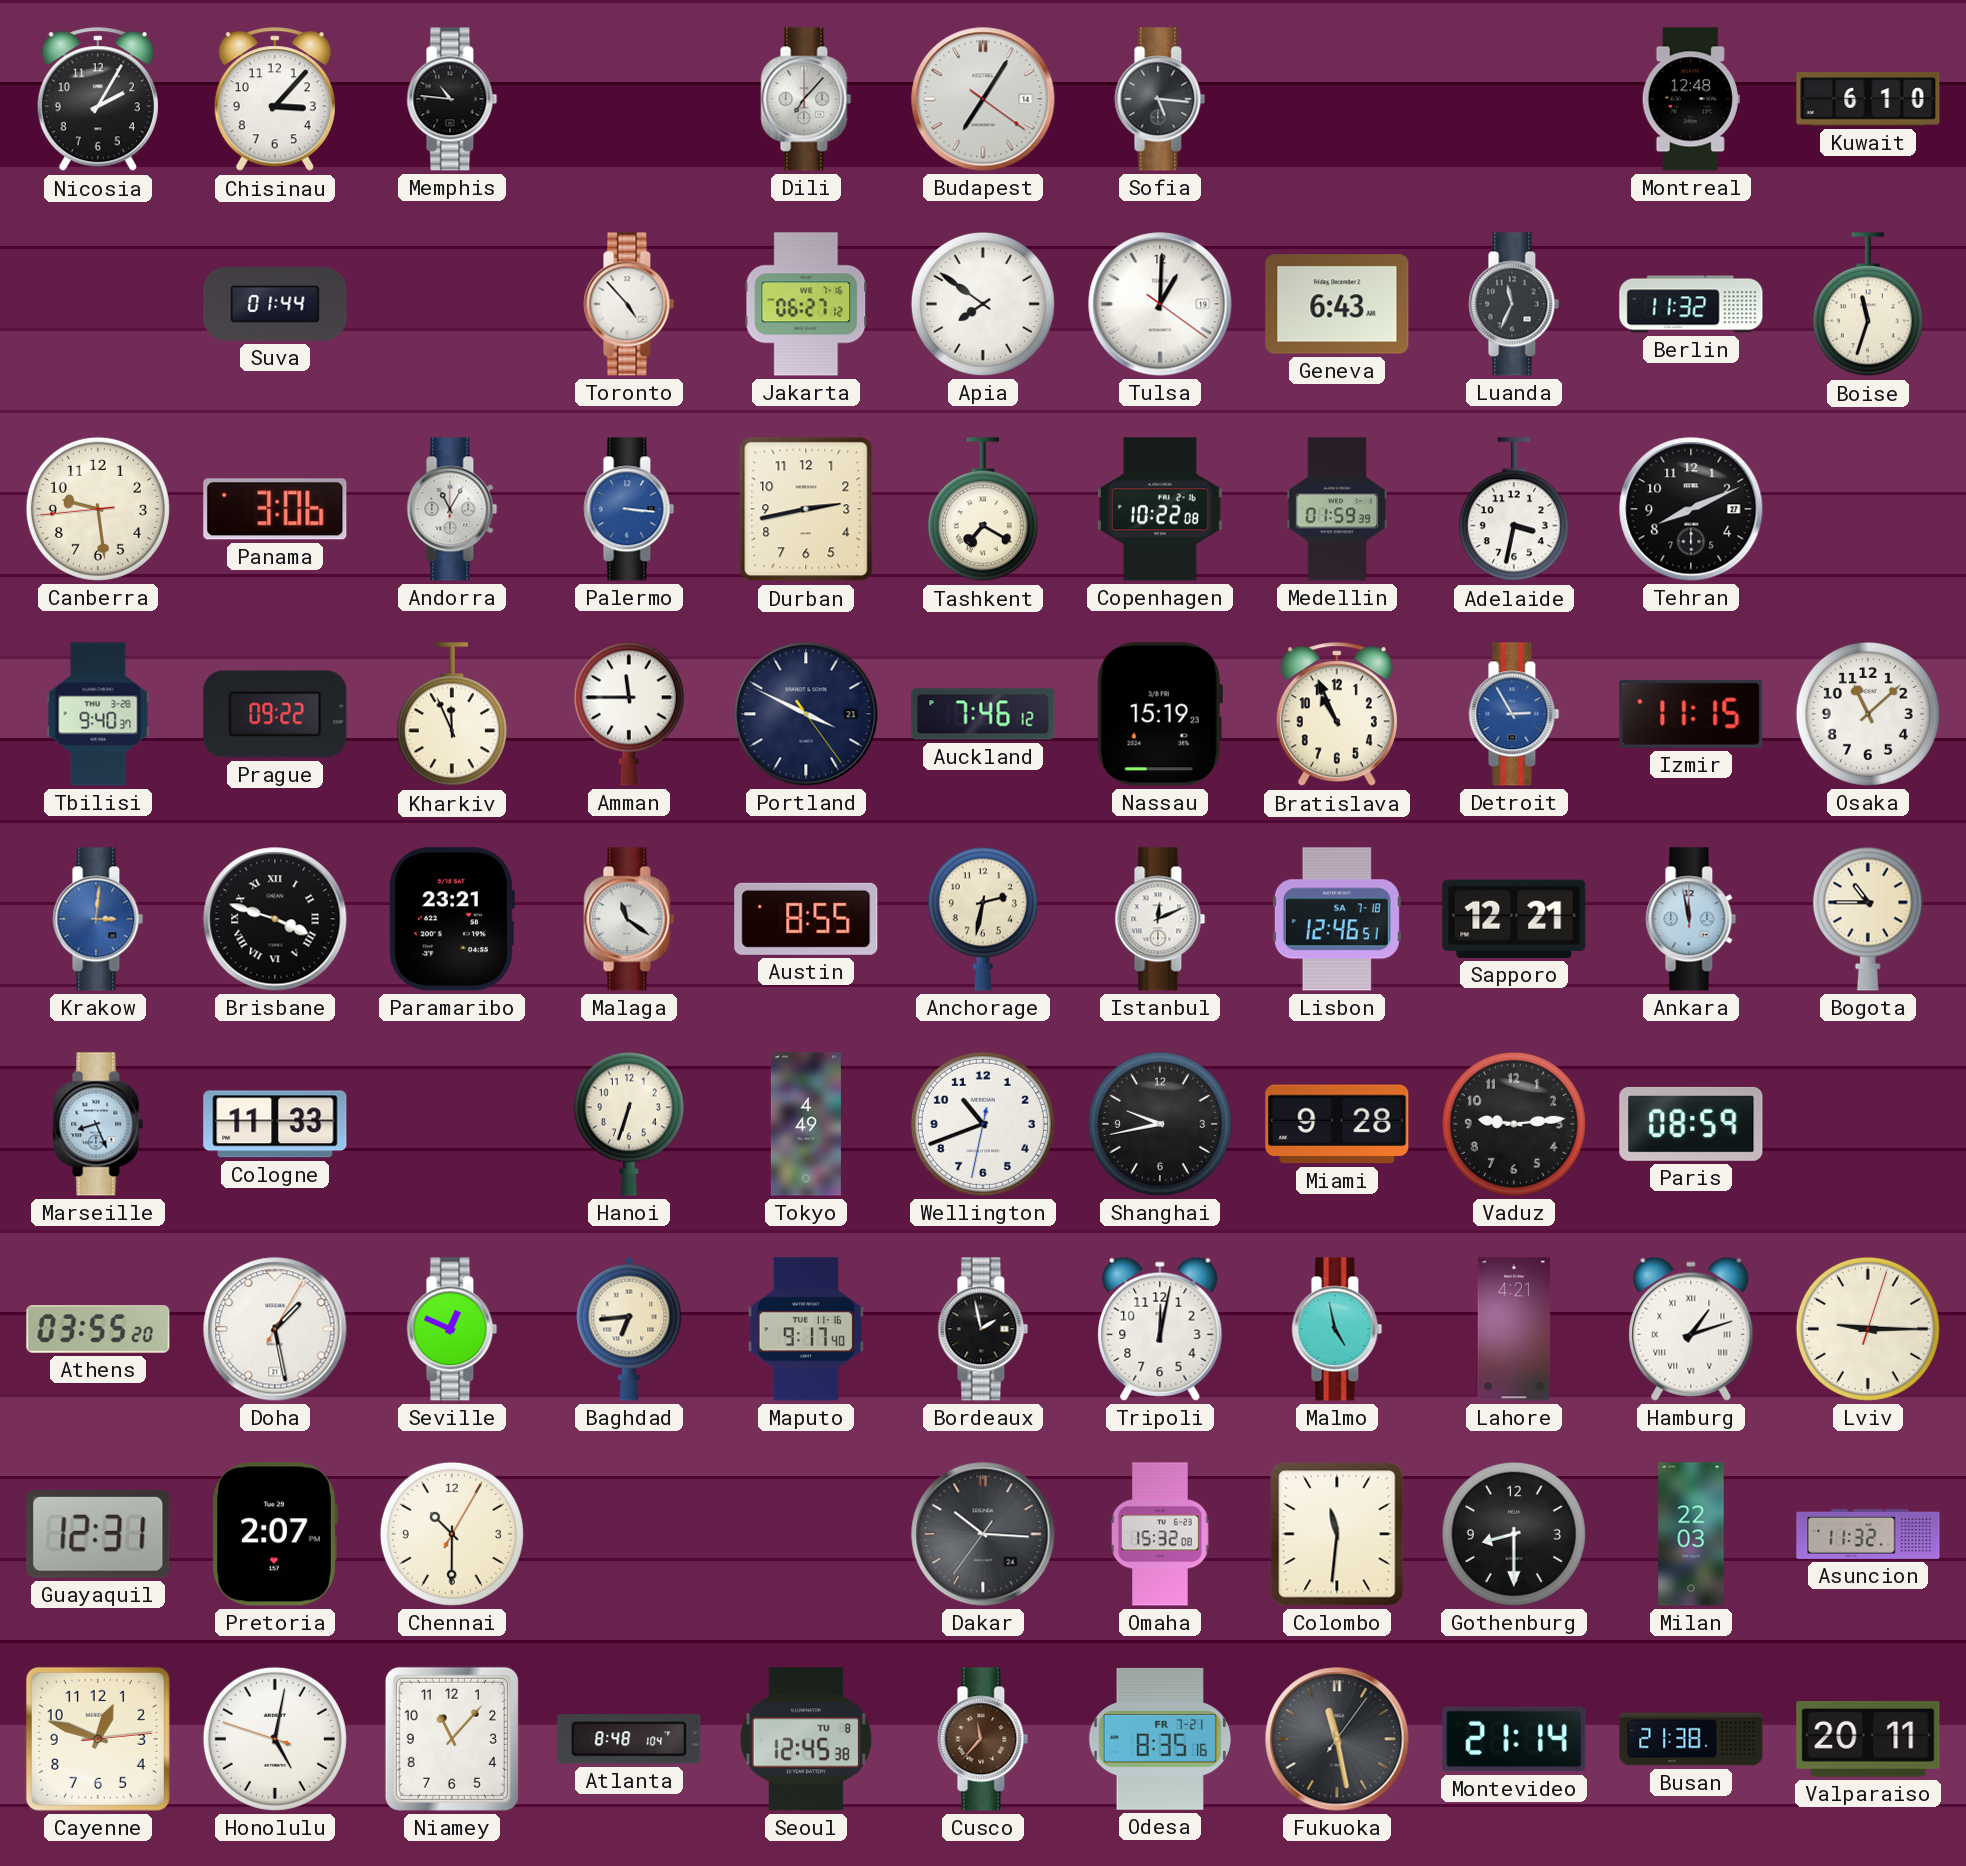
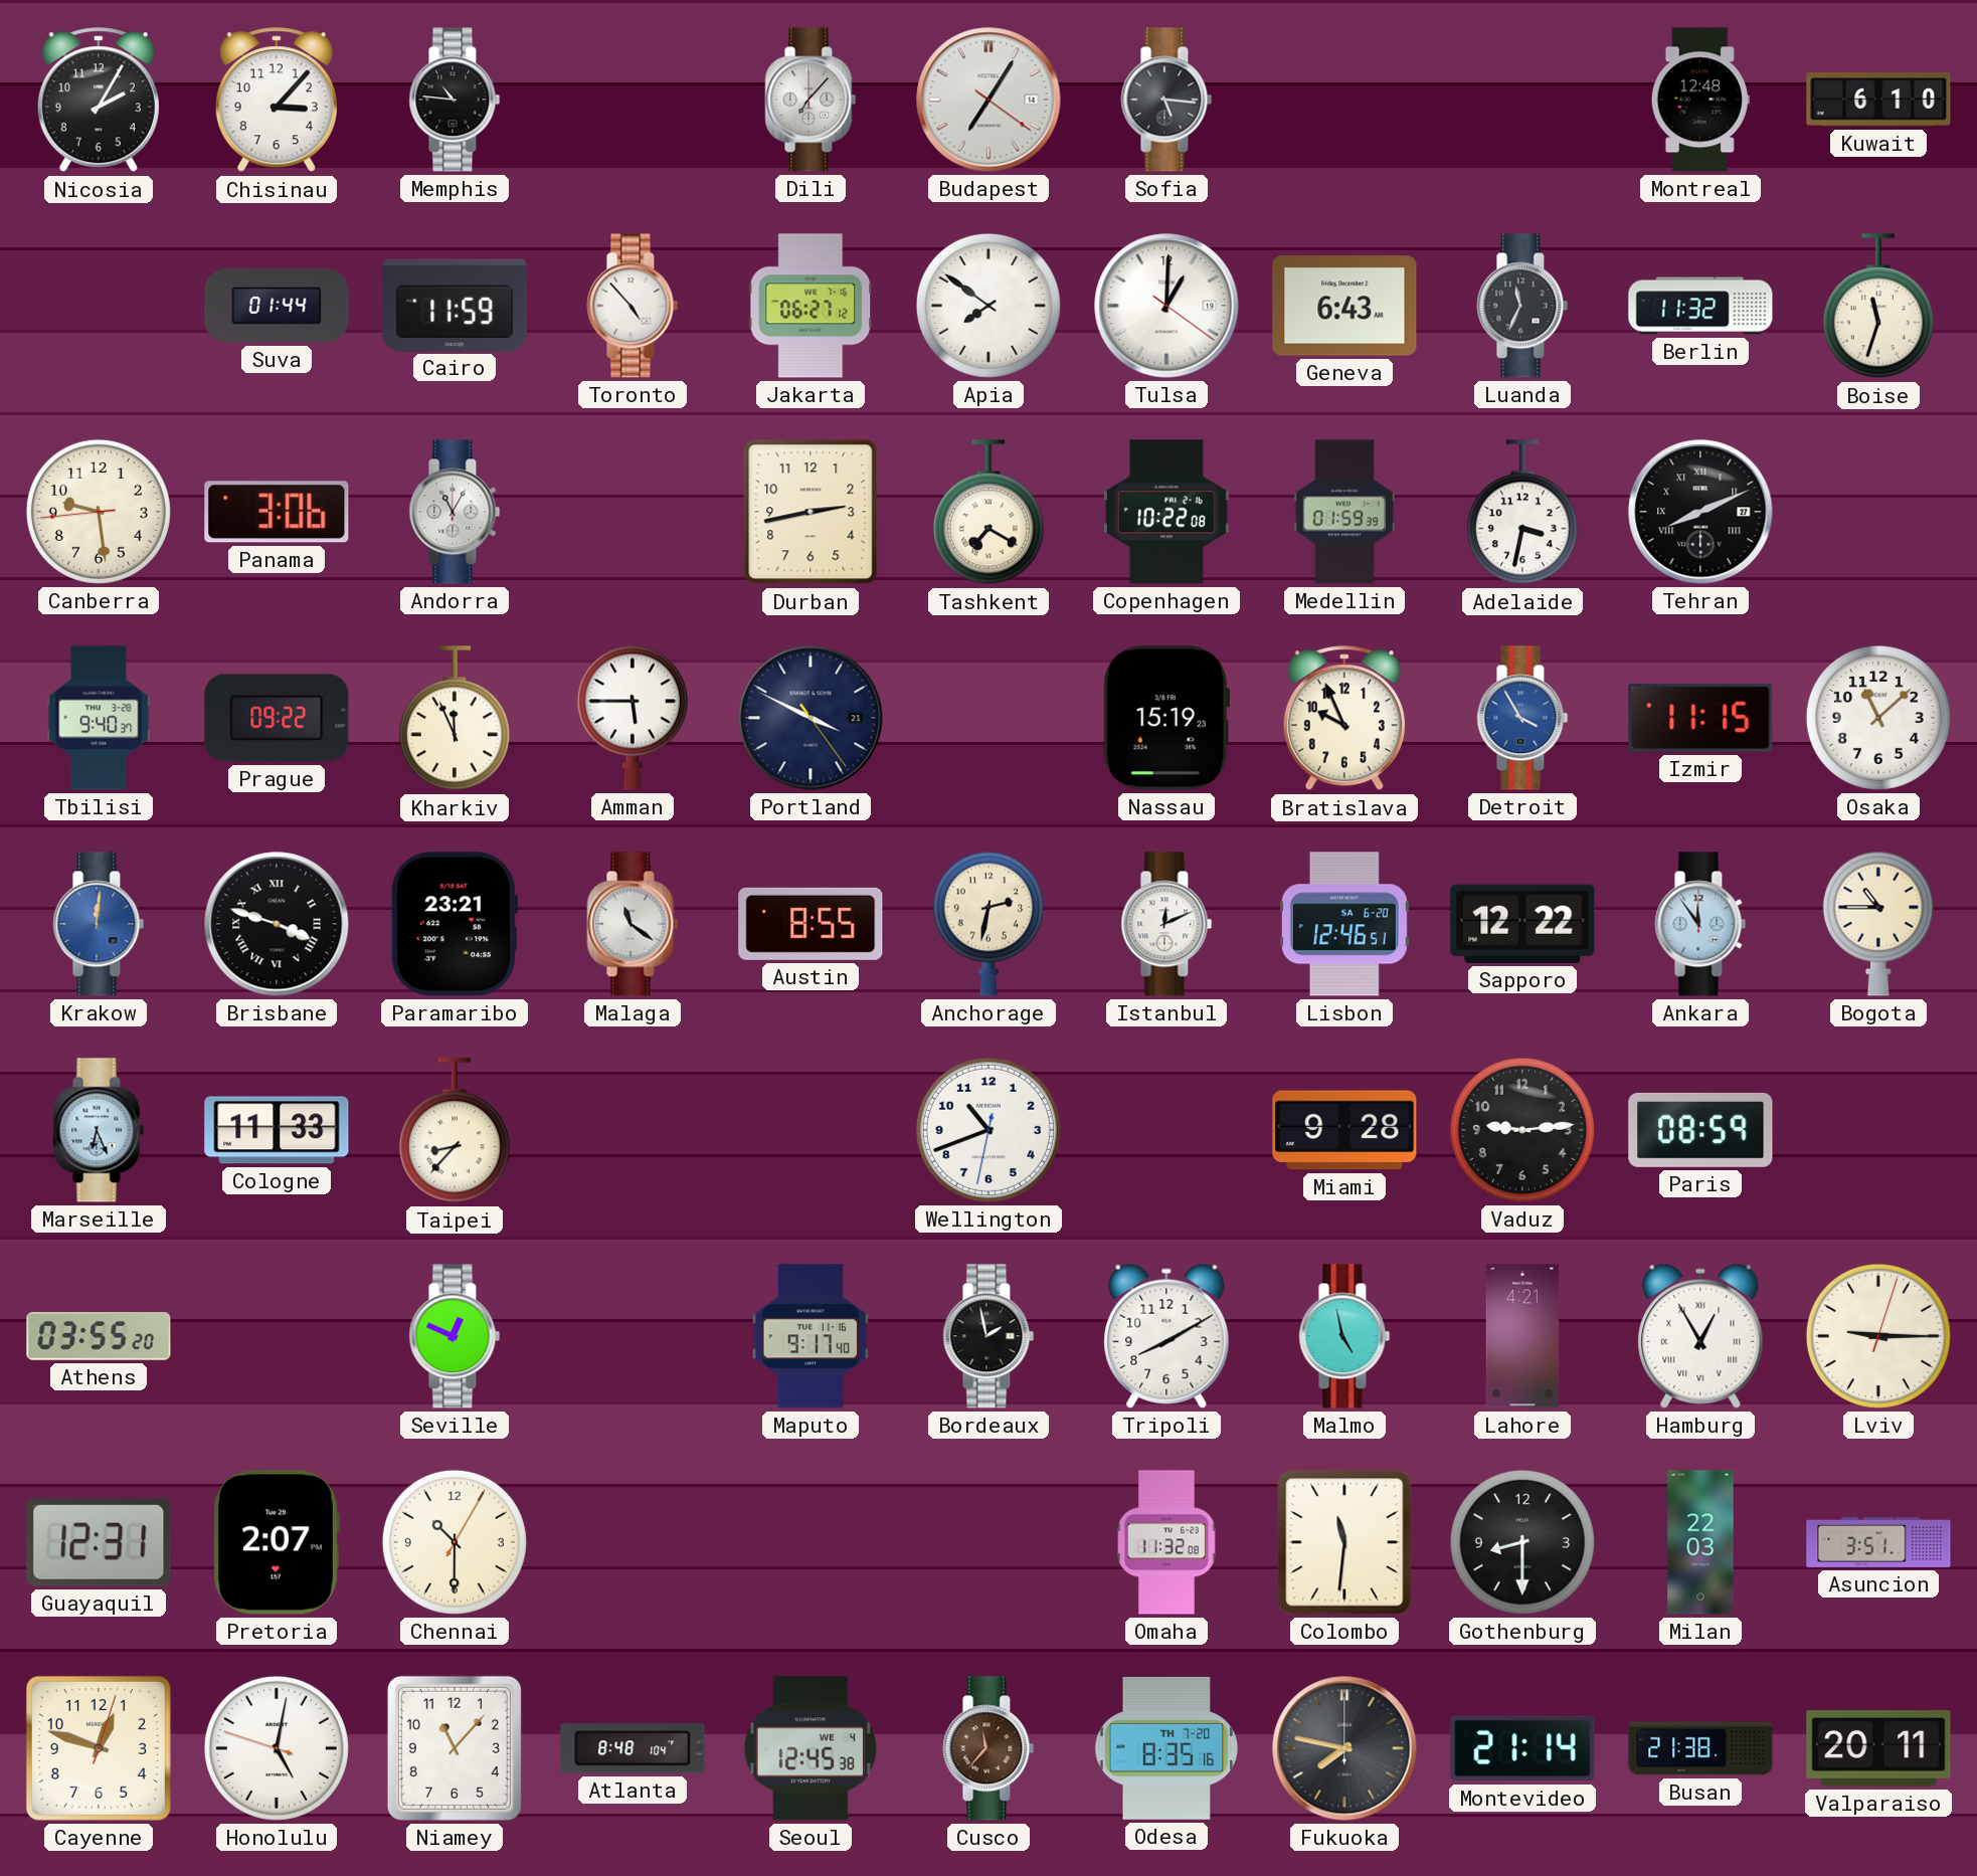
Cairo: none -> 11:59 (455, 305)
Palermo: 3:16 -> none (629, 509)
Tehran numerals: Arabic -> Roman (1700, 512)
Amman: 11:45 -> 5:45 (633, 718)
Auckland: 7:46 -> none (983, 714)
Bratislava: 10:56 -> 9:56 (1344, 719)
Detroit: 2:55 -> 3:55 (1522, 718)
Krakow: 3:01 -> 12:01 (99, 924)
Lisbon date: SA 7-18 -> SA 6-20 (1344, 924)
Sapporo: 12:21 -> 12:22 (1522, 924)
Ankara: 11:58 -> 11:54 (1700, 924)
Marseille: 8:26 -> 6:26 (99, 1130)
Taipei: none -> 8:37 (455, 1131)
Hanoi: 6:33 -> none (629, 1124)
Tokyo: 4:49 -> none (806, 1124)
Shanghai: 9:43 -> none (1160, 1124)
Doha: 1:28 -> none (275, 1329)
Baghdad: 6:44 -> none (629, 1329)
Tripoli: 12:02 -> 8:10 (1166, 1336)
Hamburg: 1:12 -> 12:55 (1700, 1336)
Dakar: 10:15 -> none (983, 1534)
Omaha: 15:32 -> 11:32 (1166, 1542)
Asuncion: 11:32 -> 3:51 (1878, 1542)
Cayenne: 12:48:14 -> 12:48:03 (99, 1748)
Seoul date: TU 8 -> WE 4 (811, 1748)
Odesa date: FR 7-21 -> TH 7-20 (1166, 1748)
Fukuoka: 11:28 -> 7:47 (1344, 1748)
